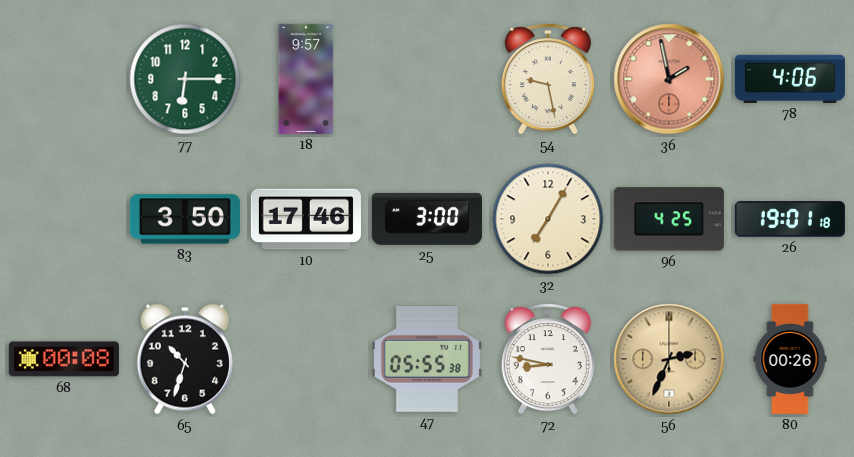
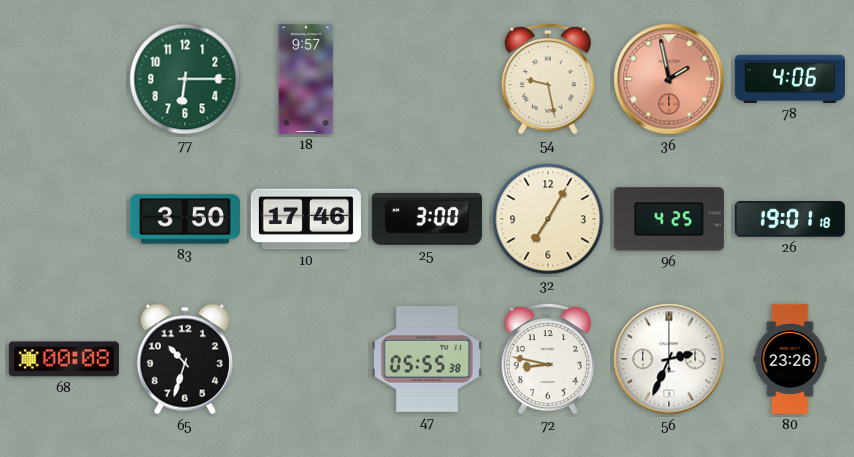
56 dial: champagne -> white (669, 359)
80: 00:26 -> 23:26 (790, 359)
